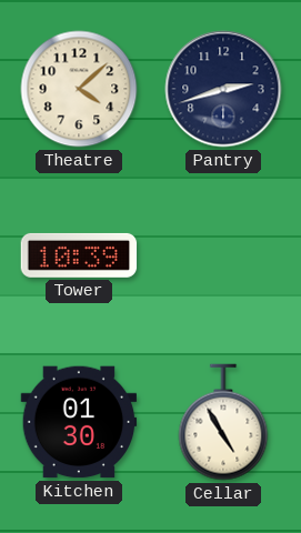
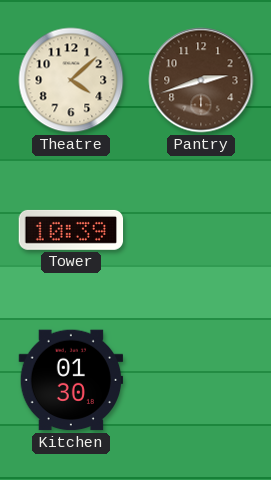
Pantry dial: navy -> brown (201, 80)
Cellar: 4:55 -> none (223, 422)
